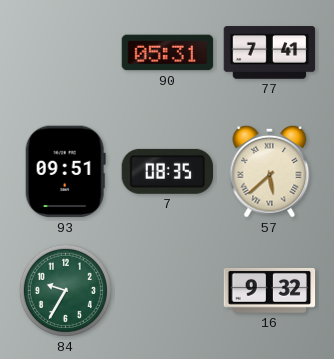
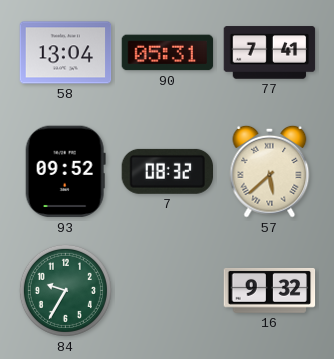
58: none -> 13:04 (66, 53)
93: 09:51 -> 09:52 (65, 172)
7: 08:35 -> 08:32 (167, 171)
